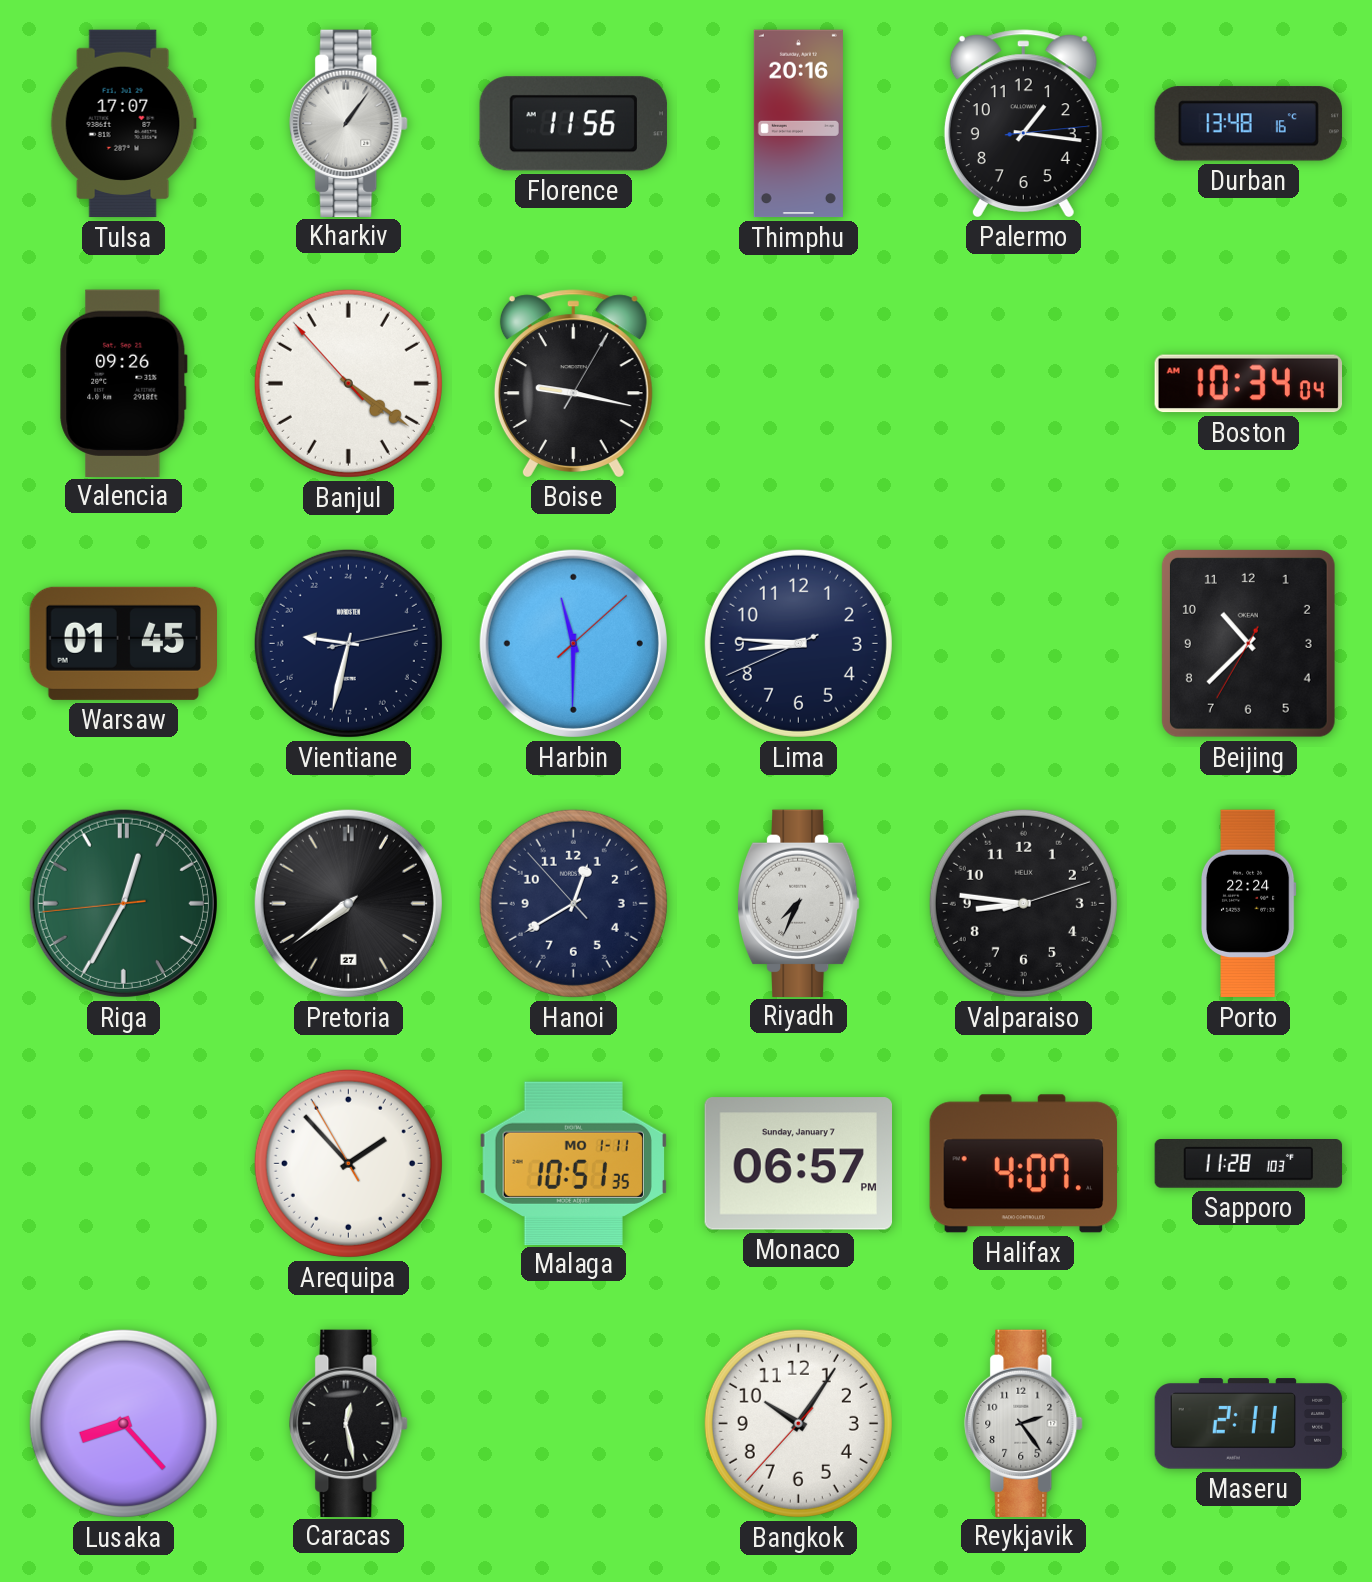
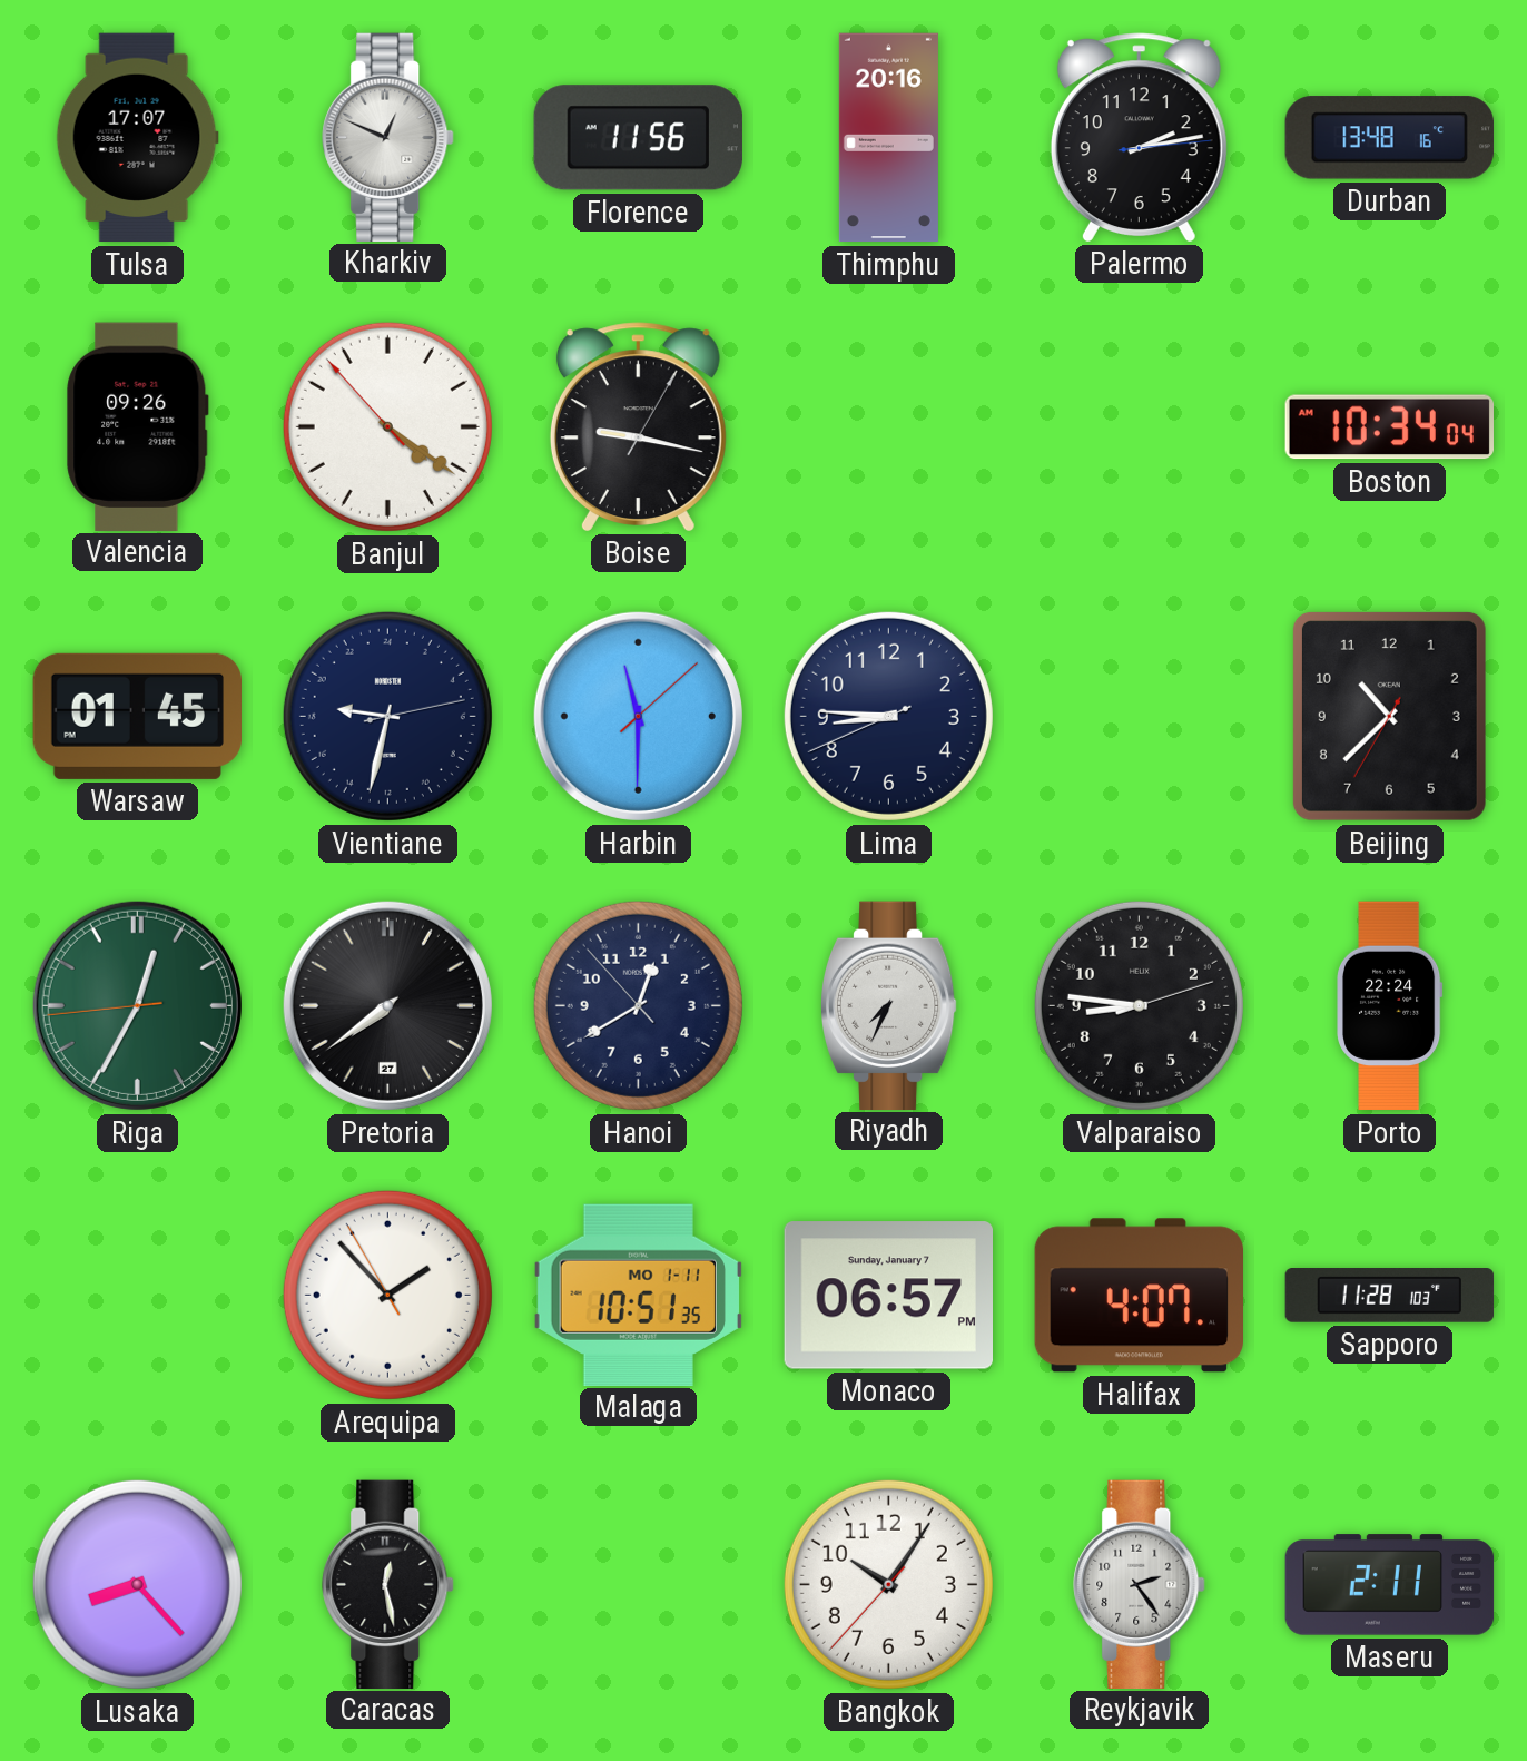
Kharkiv: 1:06 -> 12:49 (388, 137)
Palermo: 1:16 -> 2:13 (1139, 137)
